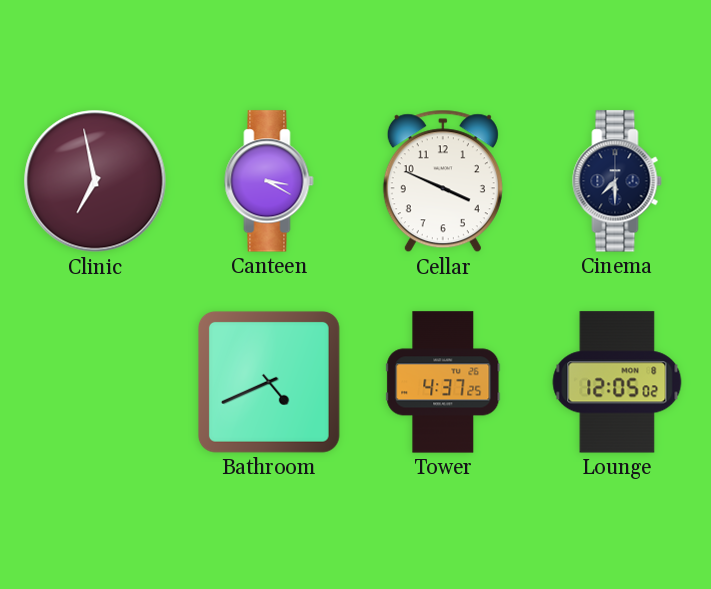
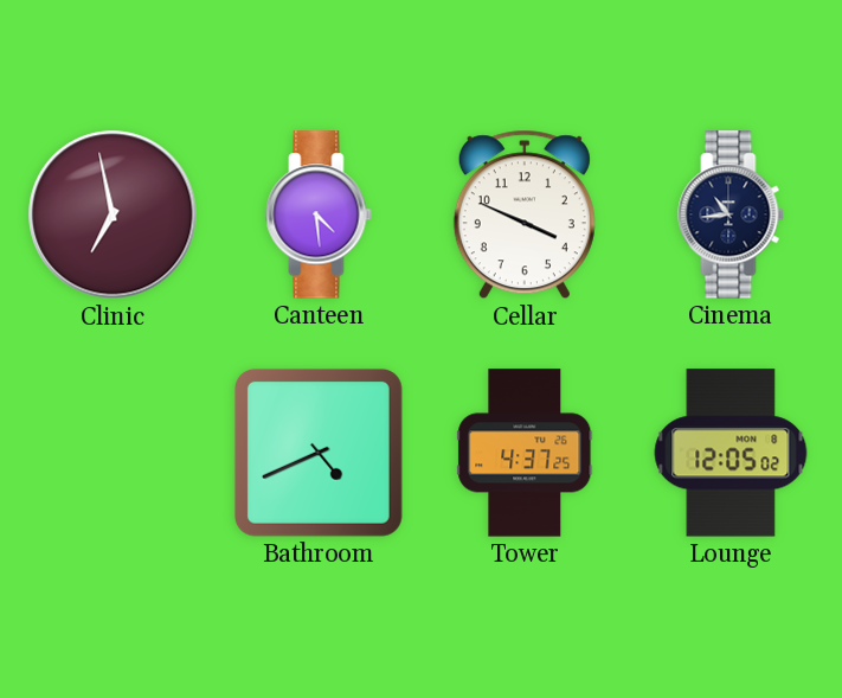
Canteen: 3:20 -> 4:29 (319, 214)
Cinema: 7:30 -> 10:44 (731, 214)
